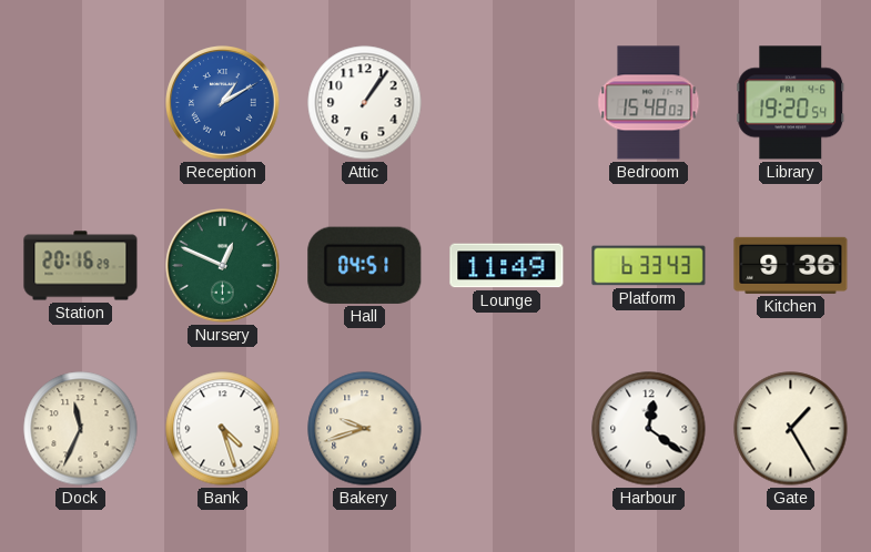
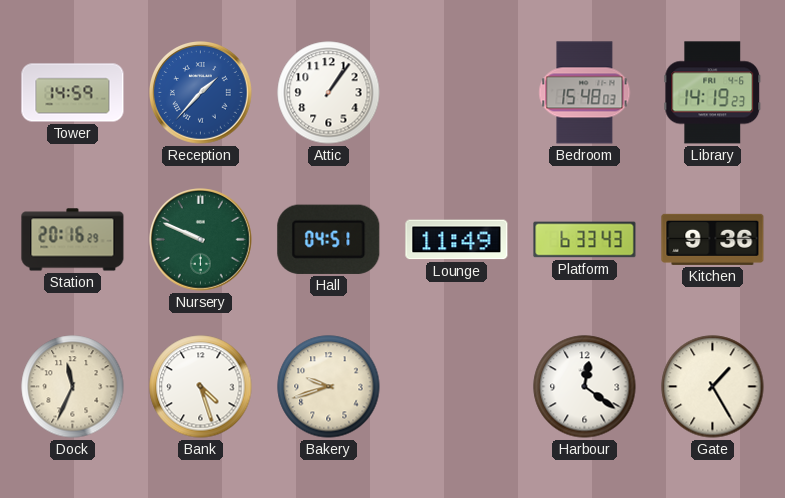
Tower: none -> 14:59 (73, 93)
Reception: 1:10 -> 1:37 (201, 93)
Library: 19:20 -> 14:19 (713, 93)
Nursery: 12:49 -> 9:49 (201, 240)
